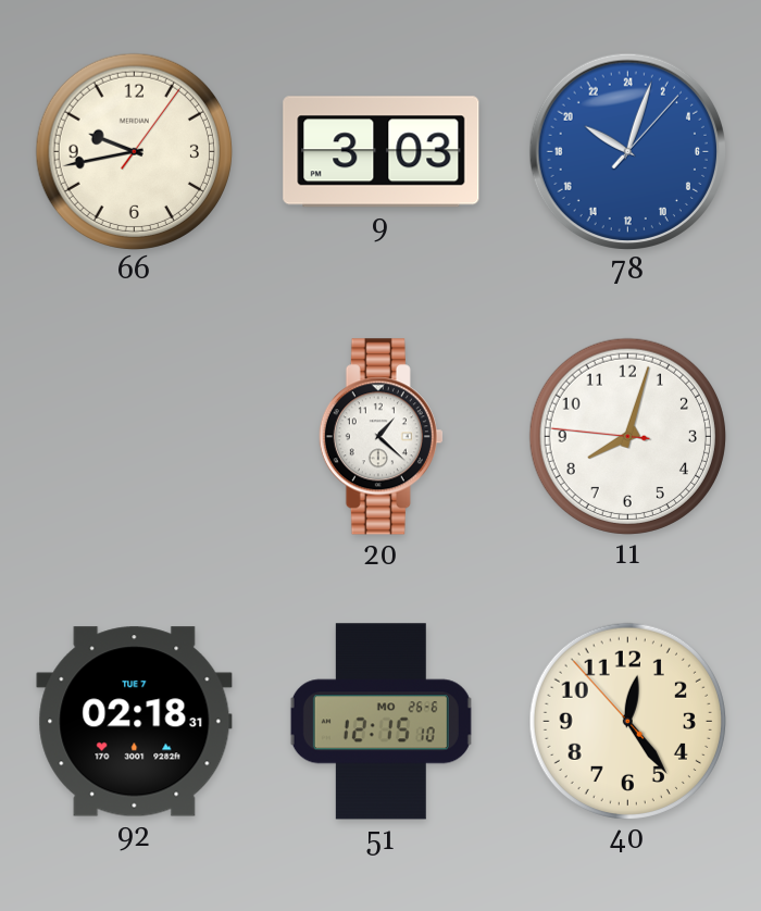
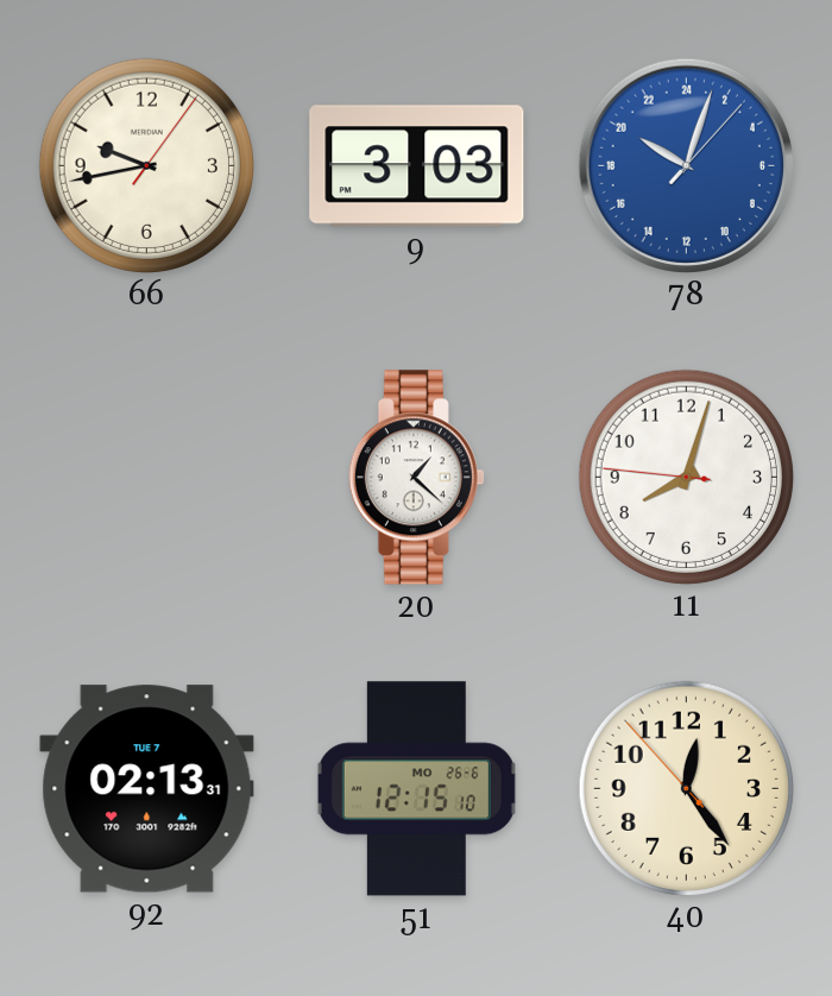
92: 02:18 -> 02:13 (147, 789)
